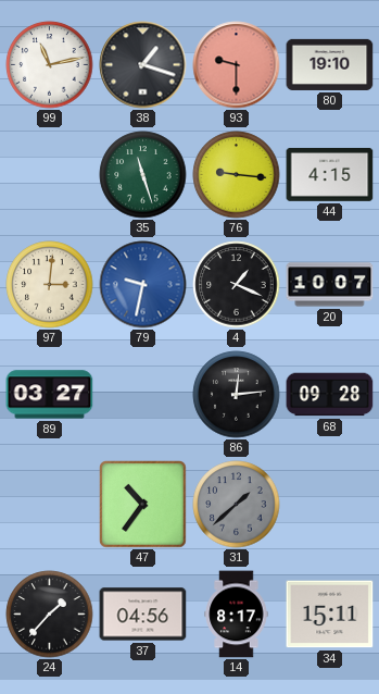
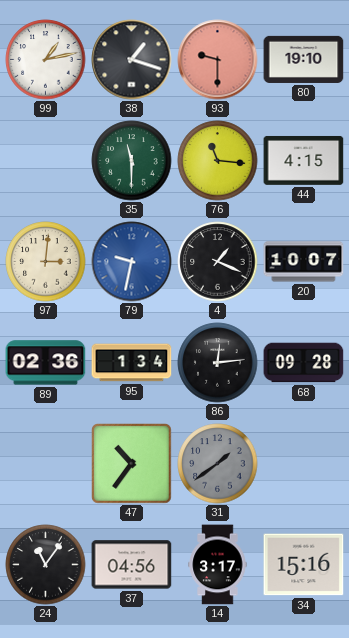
99: 11:13 -> 1:13 (46, 60)
35: 11:27 -> 11:30 (132, 161)
76: 9:16 -> 11:16 (218, 161)
89: 03:27 -> 02:36 (46, 363)
95: none -> 1:34 (132, 363)
31: 1:38 -> 1:39 (218, 464)
24: 1:37 -> 11:06 (46, 565)
14: 8:17 -> 3:17 (218, 565)
34: 15:11 -> 15:16 (304, 565)
